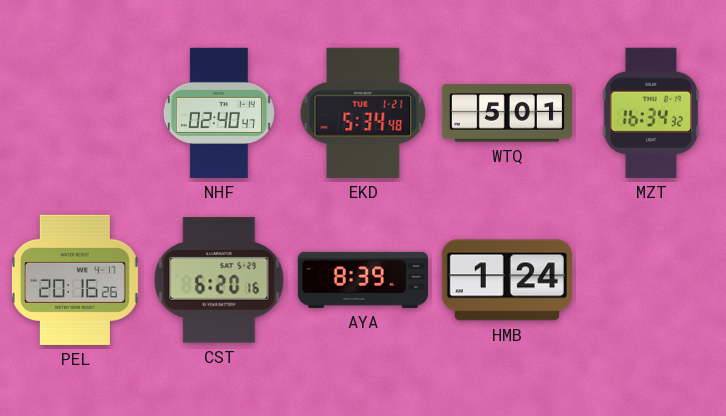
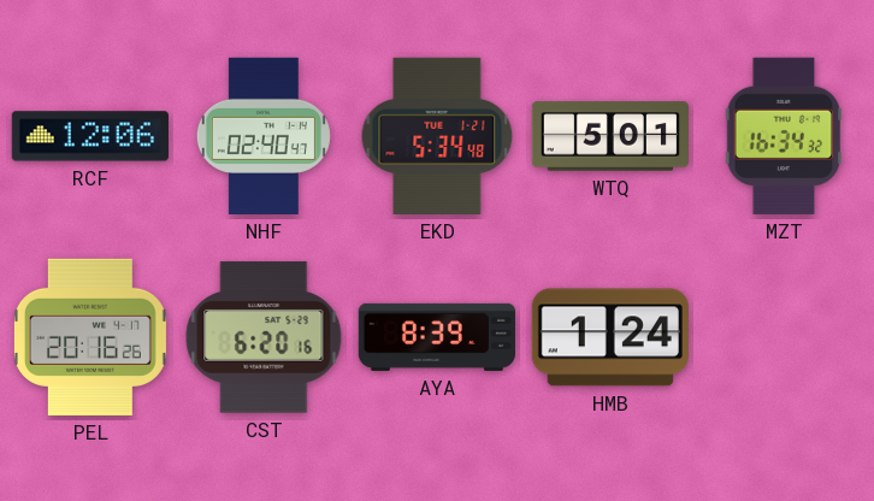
RCF: none -> 12:06 (90, 136)
